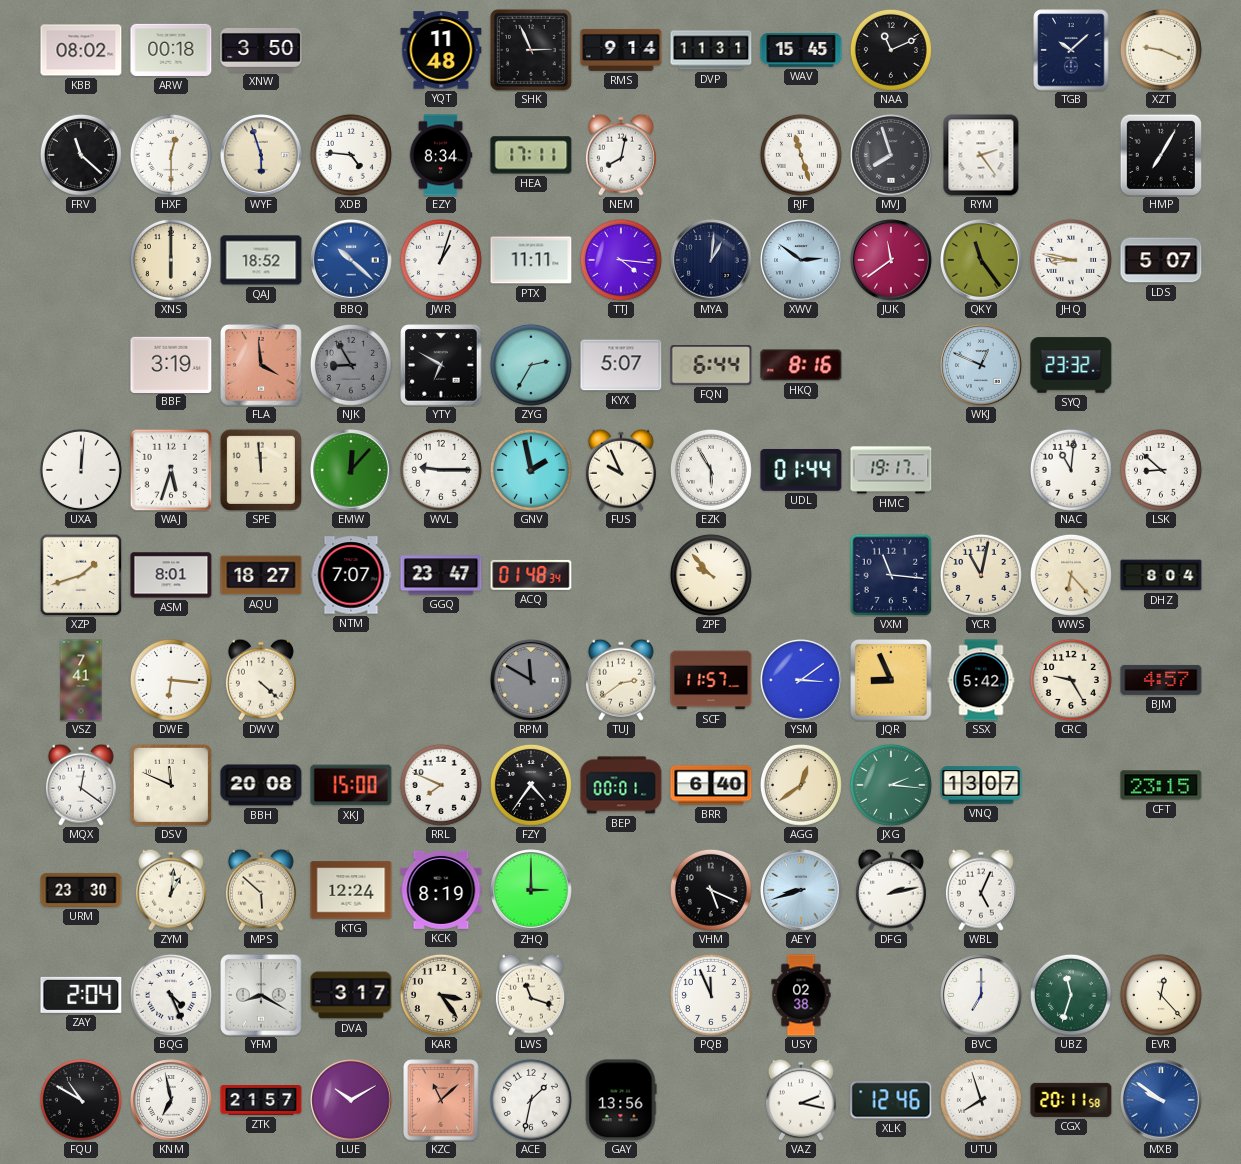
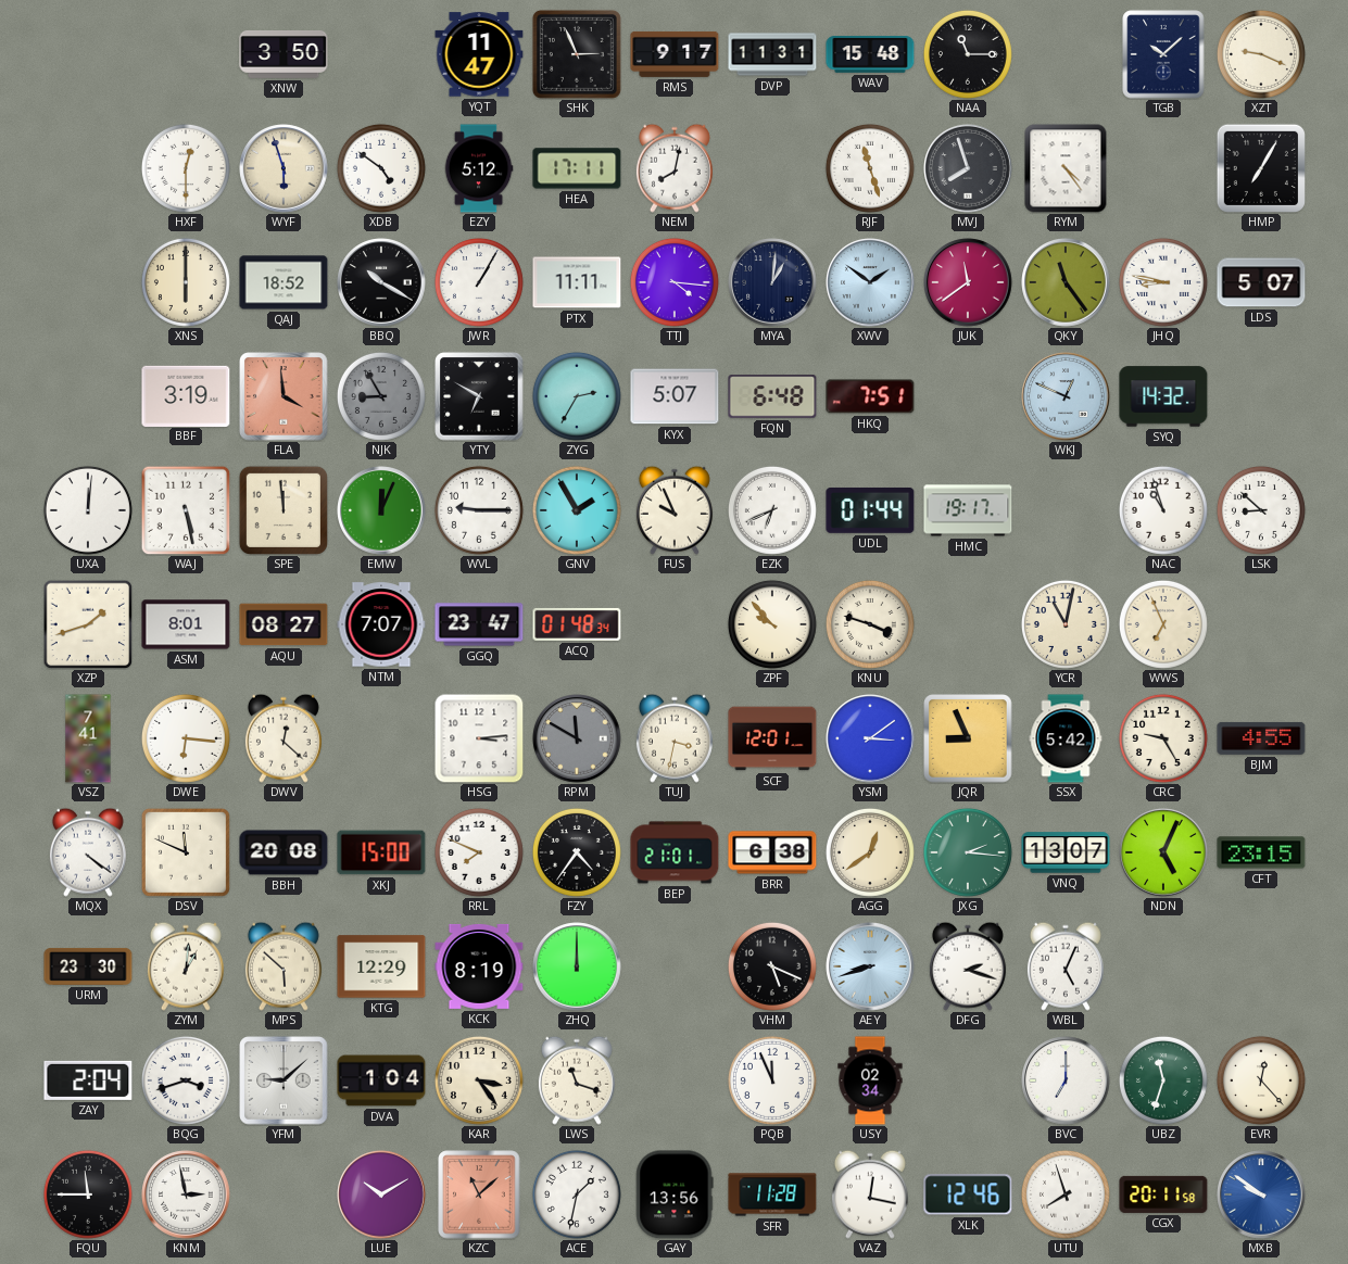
KBB: 08:02 -> none (81, 50)
ARW: 00:18 -> none (171, 50)
YQT: 11:48 -> 11:47 (479, 54)
RMS: 9:14 -> 9:17 (675, 54)
WAV: 15:45 -> 15:48 (870, 55)
NAA: 11:11 -> 11:15 (968, 54)
FRV: 11:22 -> none (81, 155)
XDB: 4:46 -> 4:51 (381, 168)
EZY: 8:34 -> 5:12 (479, 168)
RYM: 2:24 -> 4:24 (1066, 168)
BBQ: 10:22 -> 10:20 (381, 282)
BBQ dial: blue -> black (381, 282)
JWR: 1:03 -> 1:05 (479, 282)
XWV: 2:51 -> 1:51 (870, 282)
FQN: 6:44 -> 6:48 (772, 396)
HKQ: 8:16 -> 7:51 (870, 396)
SYQ: 23:32 -> 14:32 (1163, 396)
WAJ: 5:33 -> 5:28 (186, 510)
EMW: 12:07 -> 12:04 (381, 510)
GNV: 1:58 -> 1:55 (577, 510)
EZK: 5:55 -> 6:41 (772, 510)
NAC: 11:01 -> 10:57 (1163, 510)
AQU: 18:27 -> 08:27 (284, 624)
KNU: none -> 3:48 (870, 624)
VXM: 11:16 -> none (891, 575)
WWS: 6:23 -> 6:56 (1163, 624)
DHZ: 8:04 -> none (1161, 575)
DWV: 4:22 -> 12:22 (284, 738)
HSG: none -> 3:14 (479, 738)
TUJ: 2:39 -> 3:32 (675, 738)
SCF: 11:57 -> 12:01 (772, 738)
BJM: 4:57 -> 4:55 (1261, 738)
MQX: 12:21 -> 4:21 (88, 852)
BEP: 00:01 -> 21:01 (675, 852)
BRR: 6:40 -> 6:38 (772, 852)
NDN: none -> 5:04 (1163, 852)
KTG: 12:24 -> 12:29 (381, 966)
ZHQ: 3:00 -> 12:00 (577, 966)
DFG: 2:13 -> 2:18 (968, 966)
BQG: 4:26 -> 3:42 (186, 1080)
YFM: 8:20 -> 9:08 (284, 1080)
DVA: 3:17 -> 1:04 (381, 1080)
USY: 02:38 -> 02:34 (870, 1080)
FQU: 10:50 -> 11:45 (88, 1195)
KNM: 6:58 -> 2:58 (186, 1195)
ZTK: 21:57 -> none (261, 1101)
SFR: none -> 11:28 (772, 1195)
VAZ: 2:17 -> 12:17 (870, 1195)
